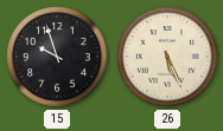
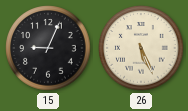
15: 9:57 -> 9:04 (48, 48)
